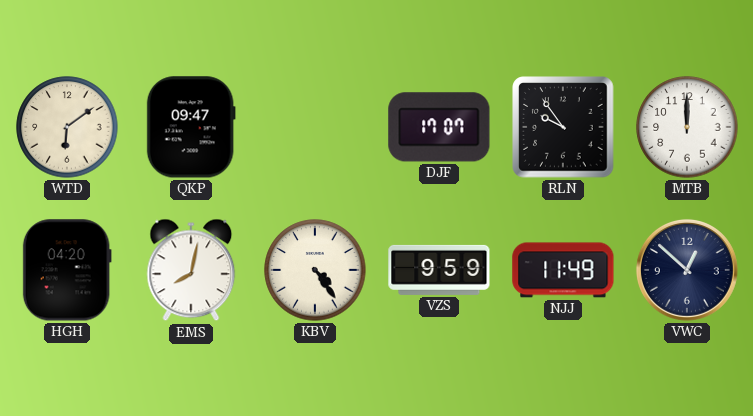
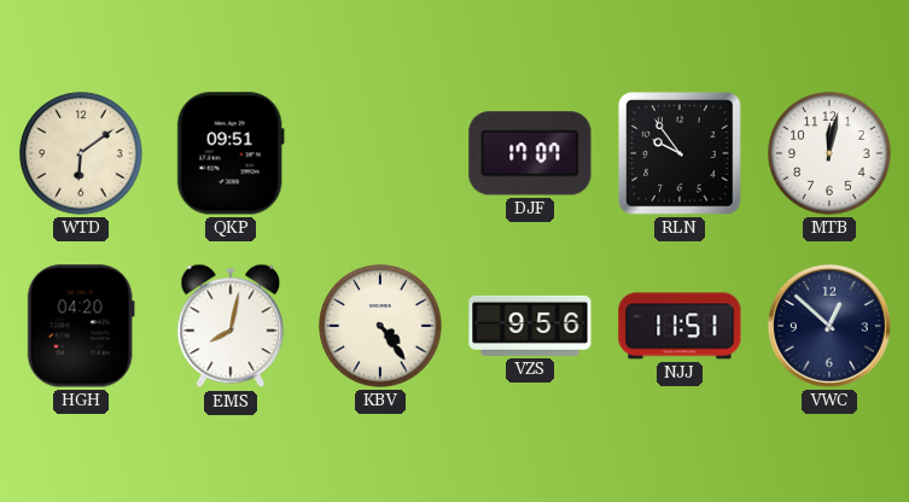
QKP: 09:47 -> 09:51 (231, 153)
MTB: 12:00 -> 12:02 (829, 153)
VZS: 9:59 -> 9:56 (530, 326)
NJJ: 11:49 -> 11:51 (680, 326)
